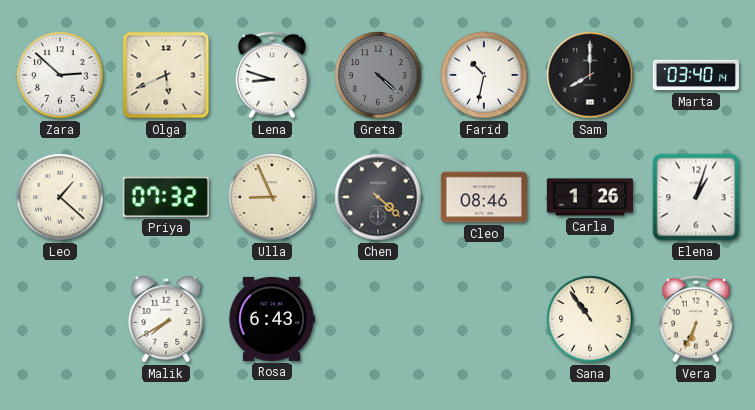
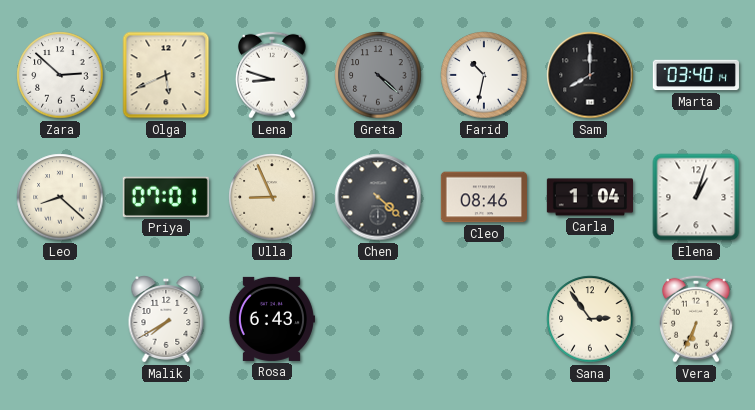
Leo: 1:22 -> 8:22 (60, 197)
Priya: 07:32 -> 07:01 (166, 197)
Carla: 1:26 -> 1:04 (589, 197)
Sana: 10:54 -> 2:54 (590, 319)
